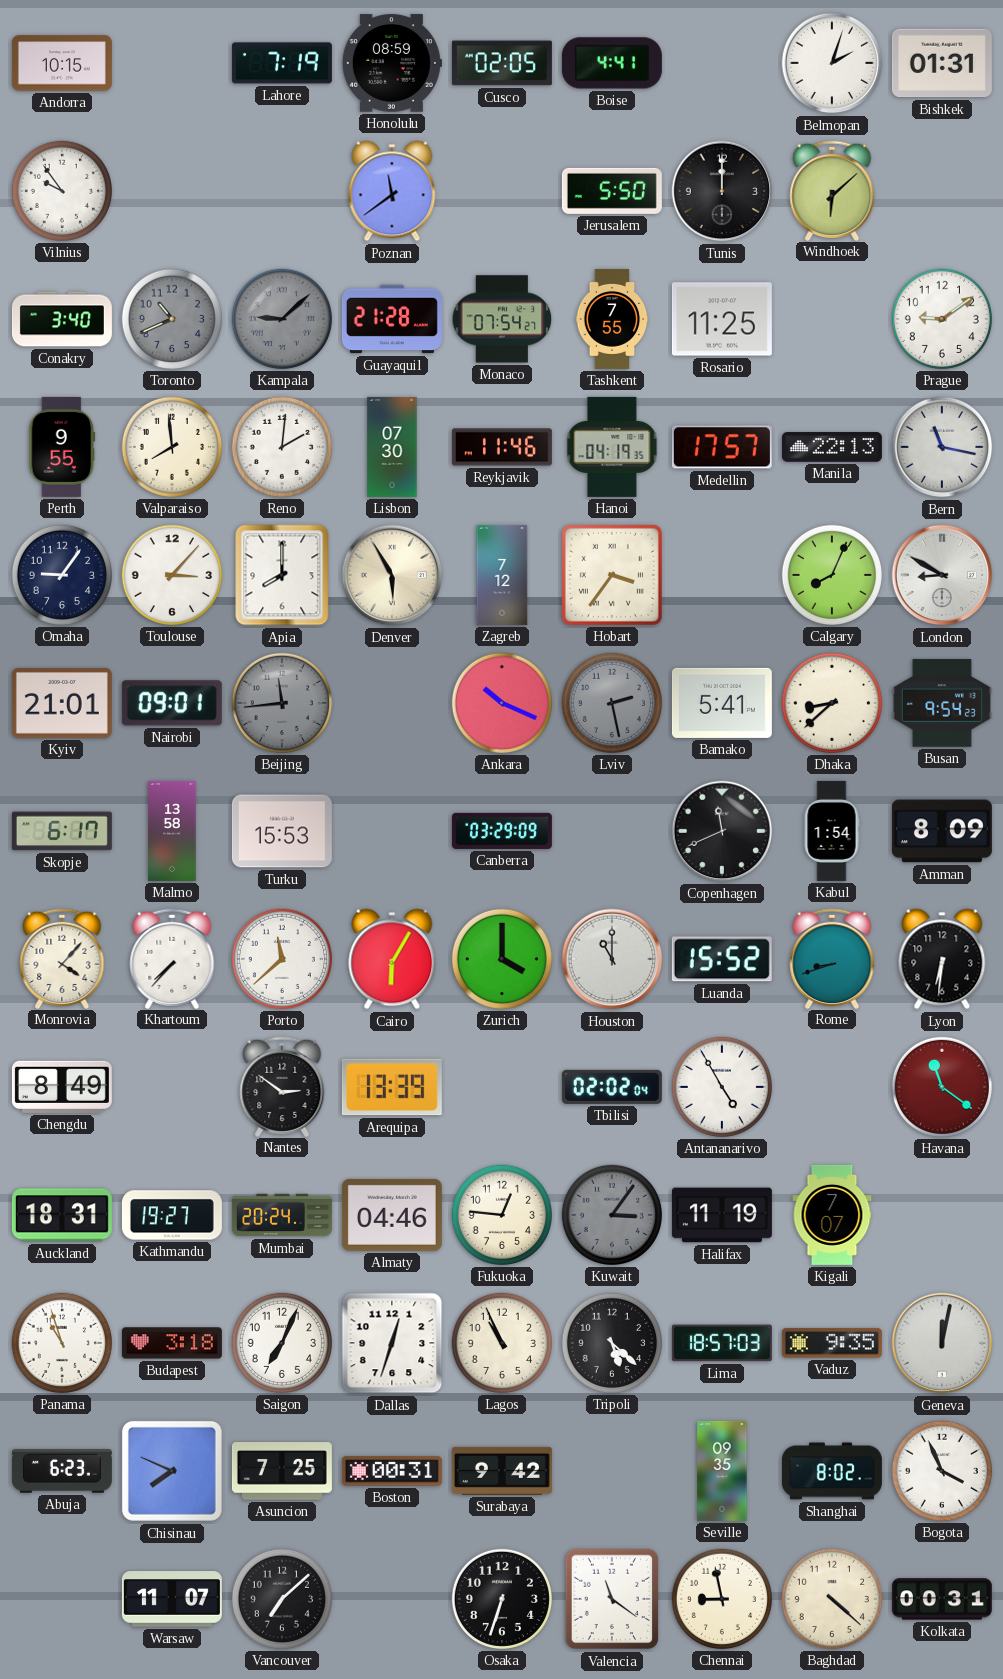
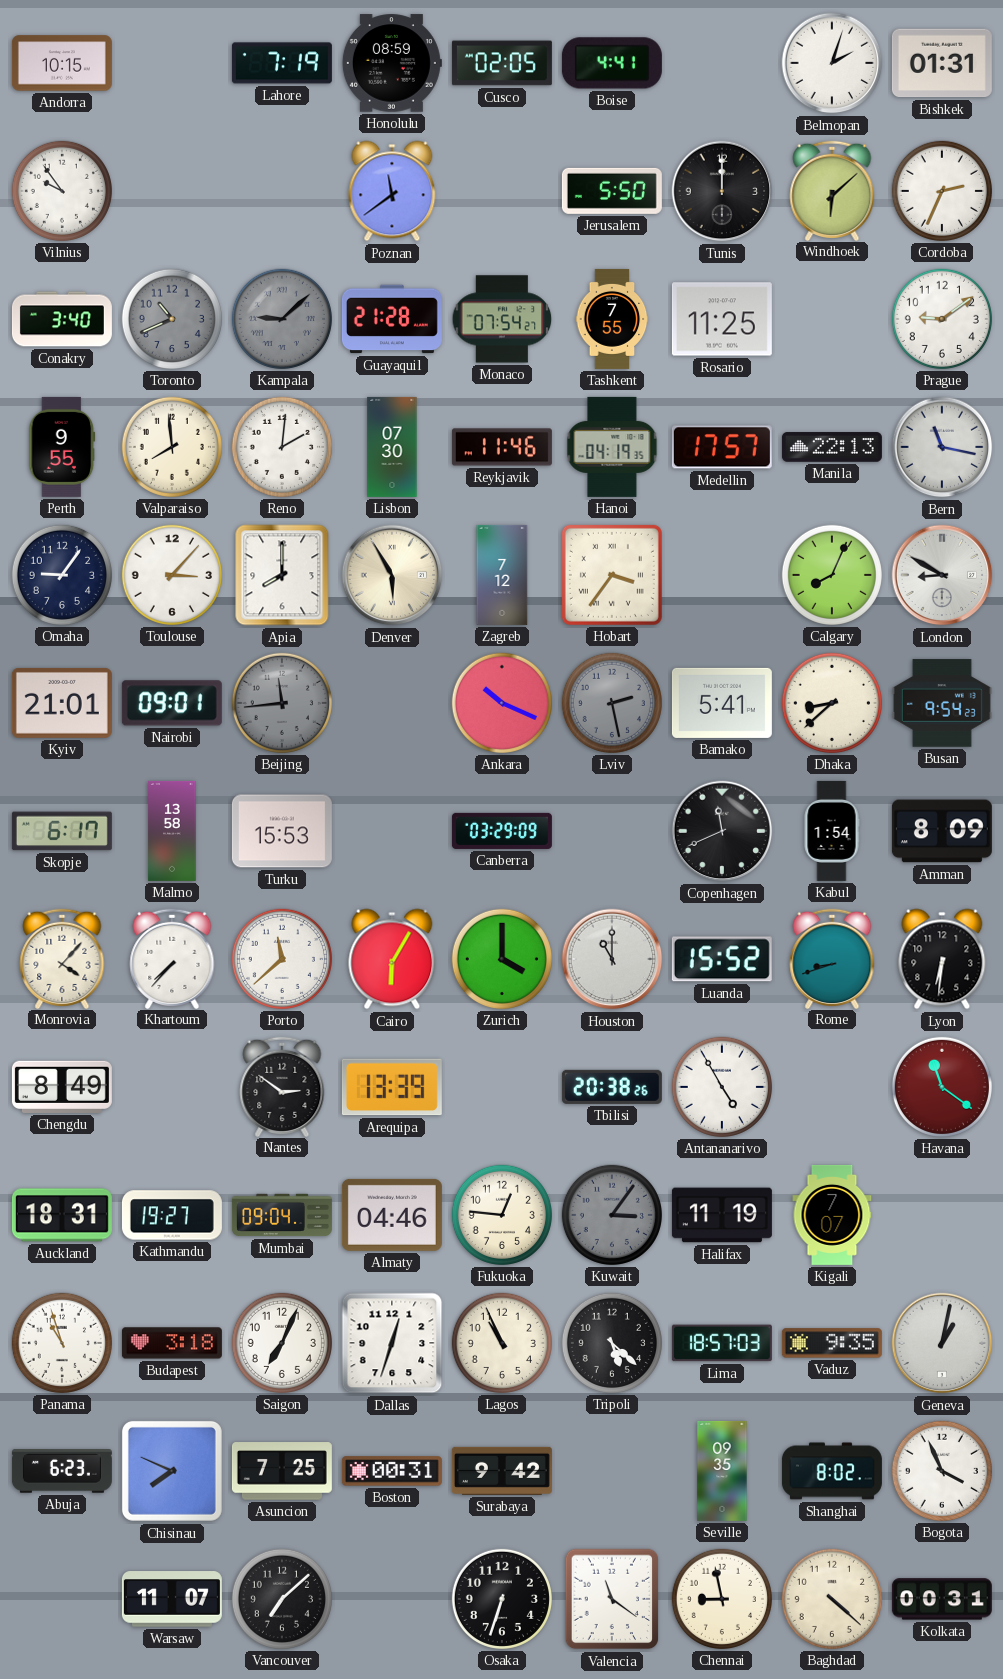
Cordoba: none -> 2:34 (942, 191)
Tbilisi: 02:02 -> 20:38 (612, 1087)
Mumbai: 20:24 -> 09:04 (282, 1215)
Geneva: 12:02 -> 1:02 (942, 1343)
